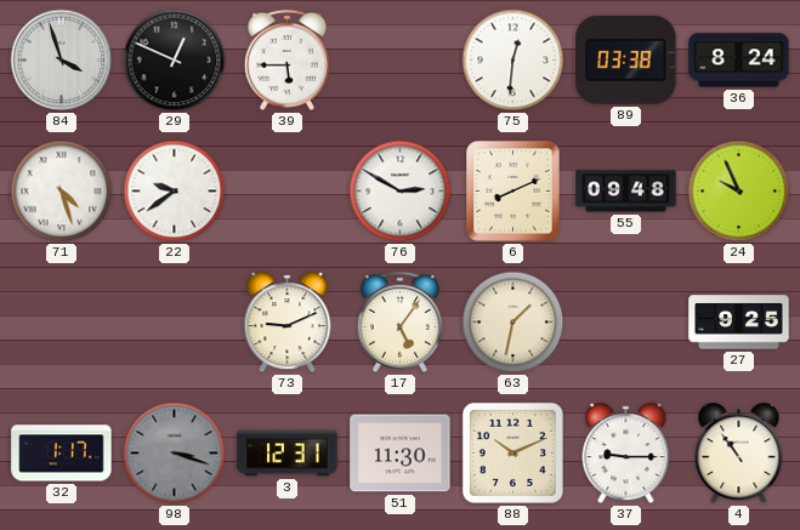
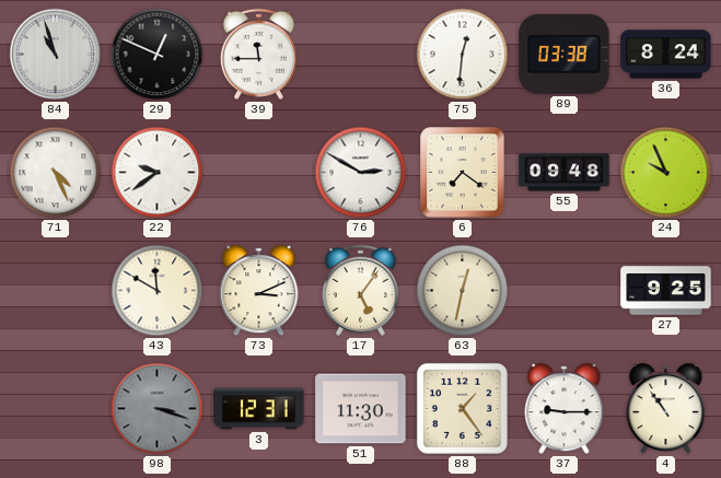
84: 3:57 -> 10:57 (56, 55)
39: 5:45 -> 11:45 (258, 54)
71: 4:27 -> 4:26 (56, 173)
6: 8:11 -> 7:21 (463, 173)
43: none -> 11:50 (158, 291)
73: 9:11 -> 3:11 (259, 291)
63: 1:32 -> 12:32 (463, 291)
32: 1:17 -> none (62, 454)
88: 10:11 -> 1:24 (462, 408)
